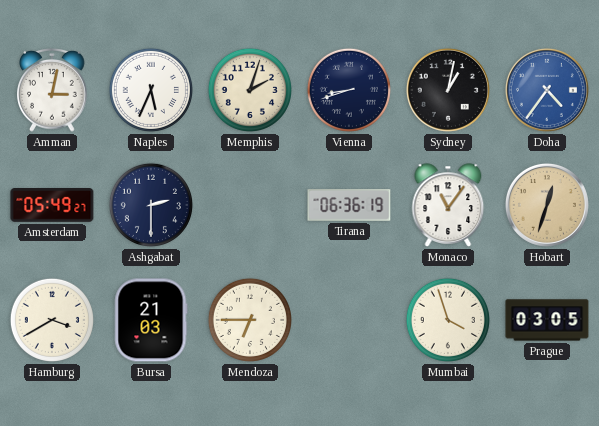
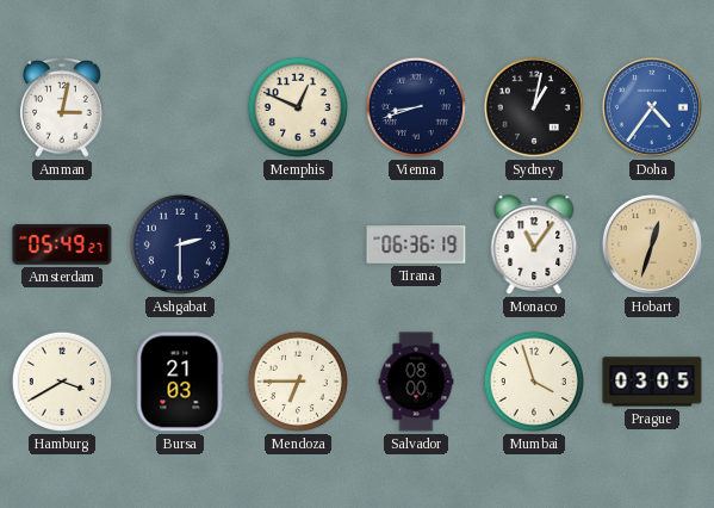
Naples: 5:34 -> none (151, 90)
Memphis: 2:03 -> 12:49 (298, 107)
Salvador: none -> 08:00 (416, 382)
